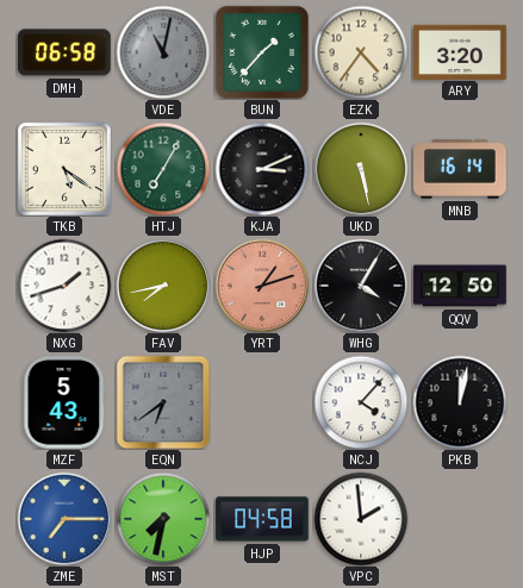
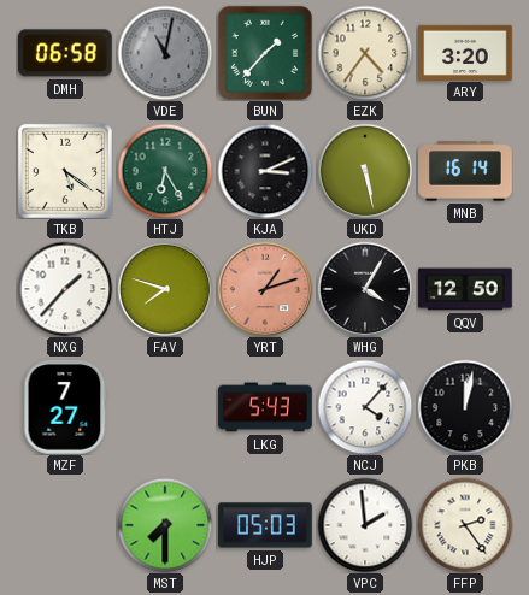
HTJ: 7:05 -> 6:25 (165, 171)
NXG: 1:42 -> 1:37 (65, 289)
FAV: 7:43 -> 7:48 (165, 289)
MZF: 5:43 -> 7:27 (65, 407)
EQN: 6:39 -> none (163, 402)
LKG: none -> 5:43 (265, 407)
ZME: 7:15 -> none (64, 519)
MST: 7:32 -> 7:30 (165, 525)
HJP: 04:58 -> 05:03 (265, 525)
FFP: none -> 2:24 (465, 525)
